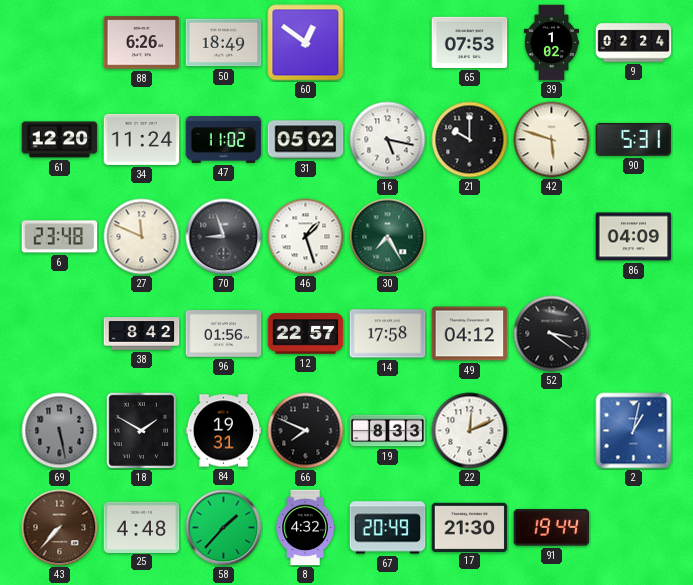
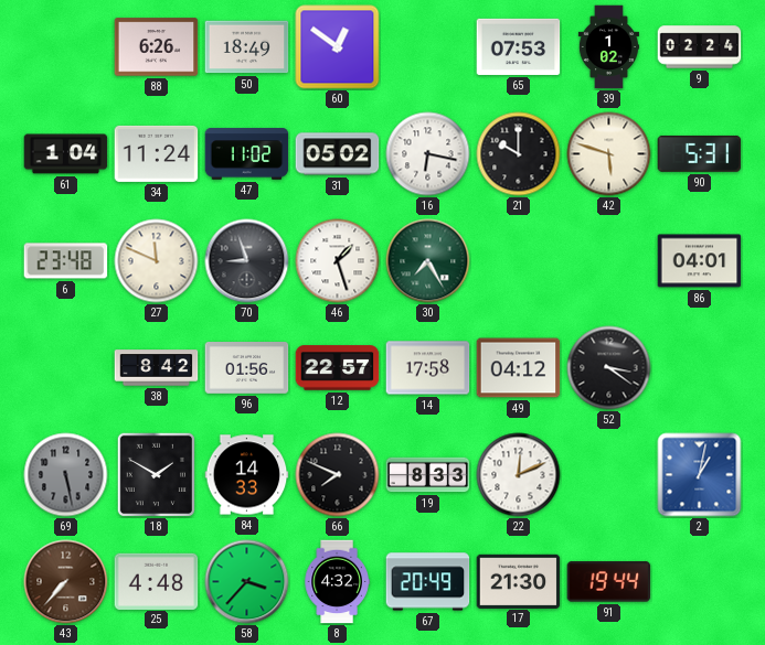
61: 12:20 -> 1:04 (66, 154)
16: 5:17 -> 6:17 (428, 154)
86: 04:09 -> 04:01 (700, 261)
84: 19:31 -> 14:33 (247, 475)
58: 1:37 -> 3:37 (247, 582)
